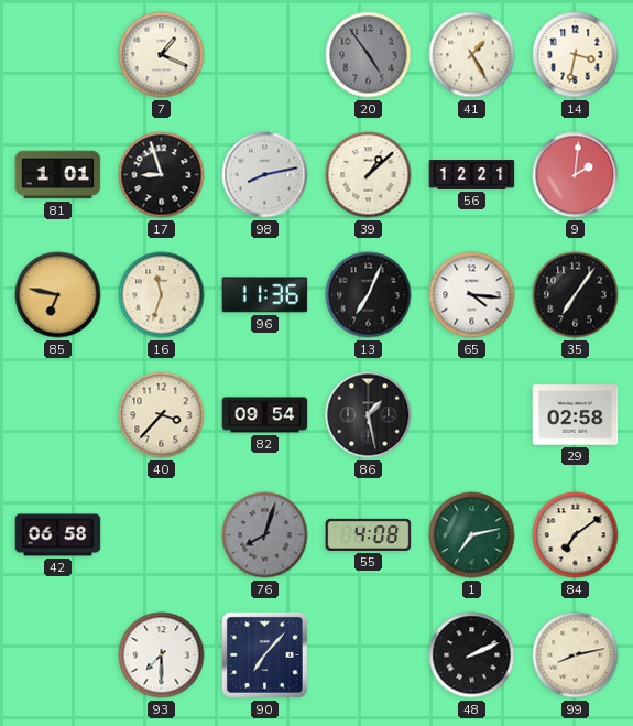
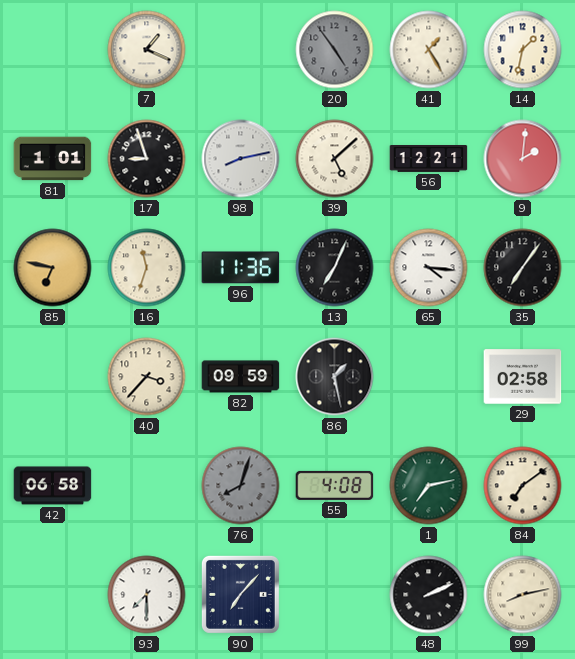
14: 3:32 -> 1:32 (523, 50)
39: 1:08 -> 5:08 (335, 159)
82: 09:54 -> 09:59 (241, 377)
